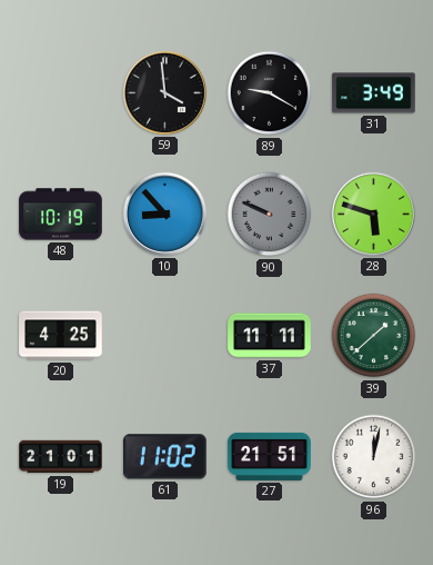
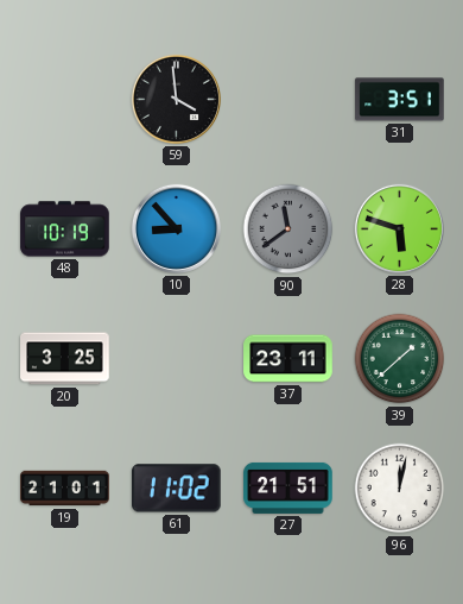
89: 9:20 -> none (270, 93)
31: 3:49 -> 3:51 (400, 100)
90: 9:49 -> 11:39 (288, 229)
20: 4:25 -> 3:25 (65, 359)
37: 11:11 -> 23:11 (288, 359)
